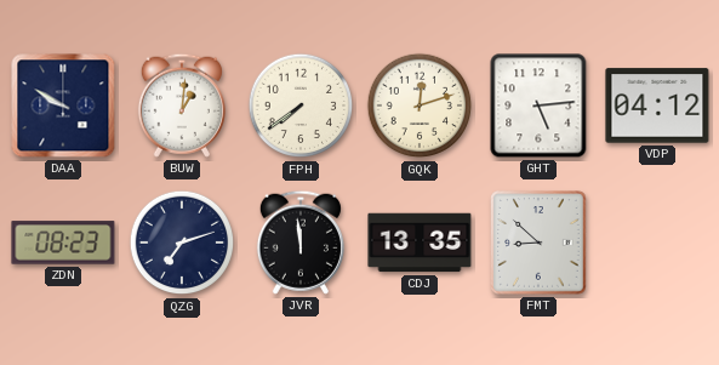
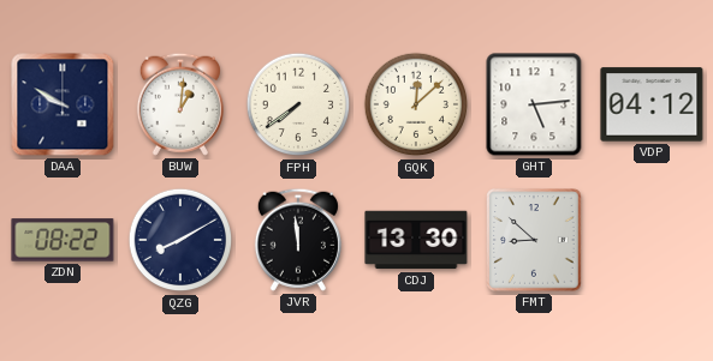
GQK: 12:12 -> 12:08 (416, 104)
ZDN: 08:23 -> 08:22 (63, 240)
QZG: 7:12 -> 8:10 (180, 240)
CDJ: 13:35 -> 13:30 (416, 240)
